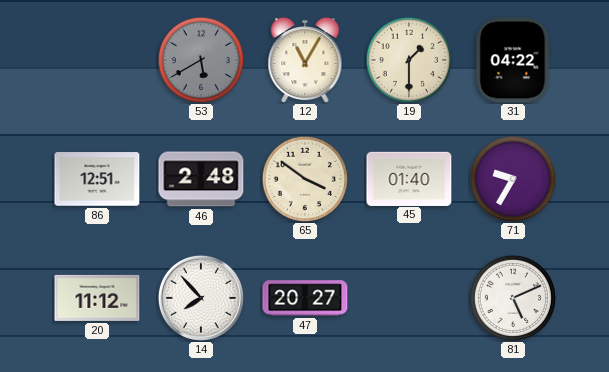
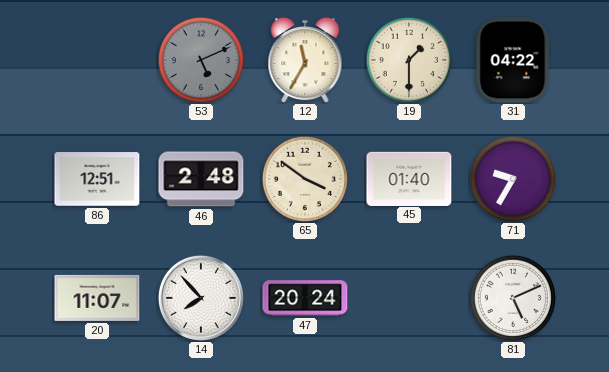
53: 5:40 -> 5:11 (200, 59)
12: 11:05 -> 11:35 (305, 60)
20: 11:12 -> 11:07 (97, 298)
47: 20:27 -> 20:24 (305, 298)
